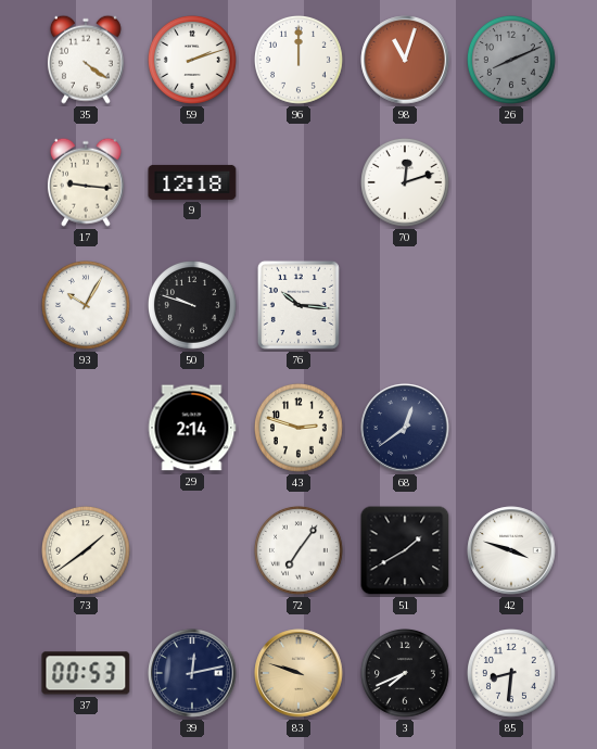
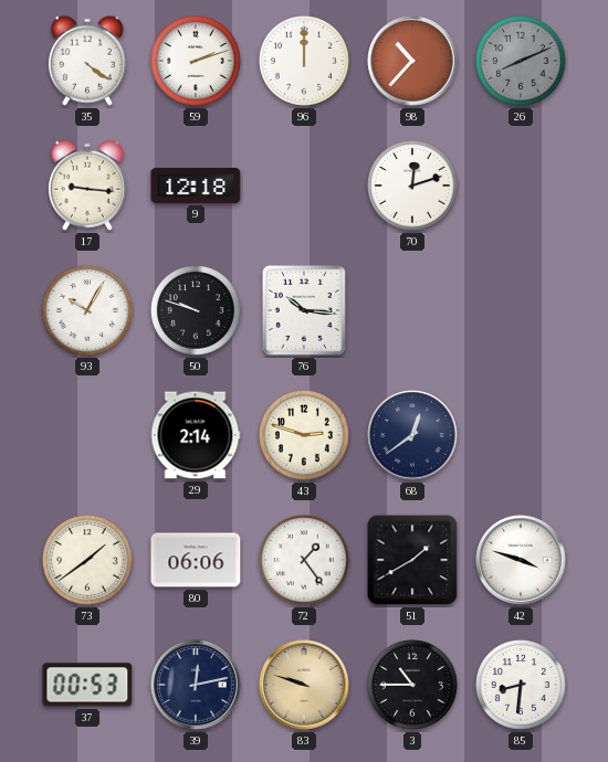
98: 11:03 -> 10:37 (412, 61)
80: none -> 06:06 (196, 560)
72: 7:06 -> 1:24 (305, 561)
3: 7:41 -> 10:45 (413, 686)
